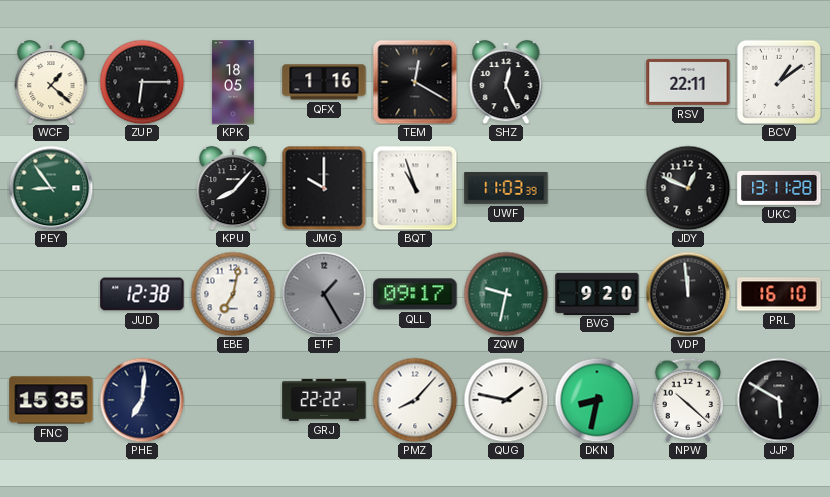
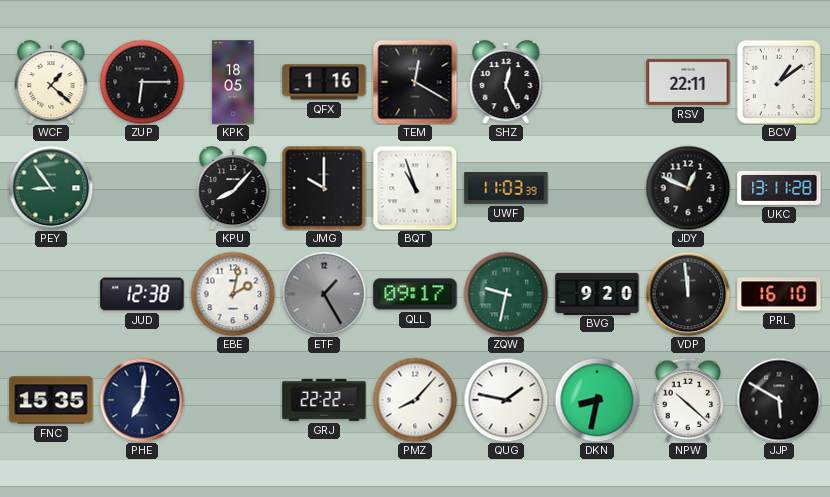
EBE: 7:02 -> 2:02 (233, 294)
